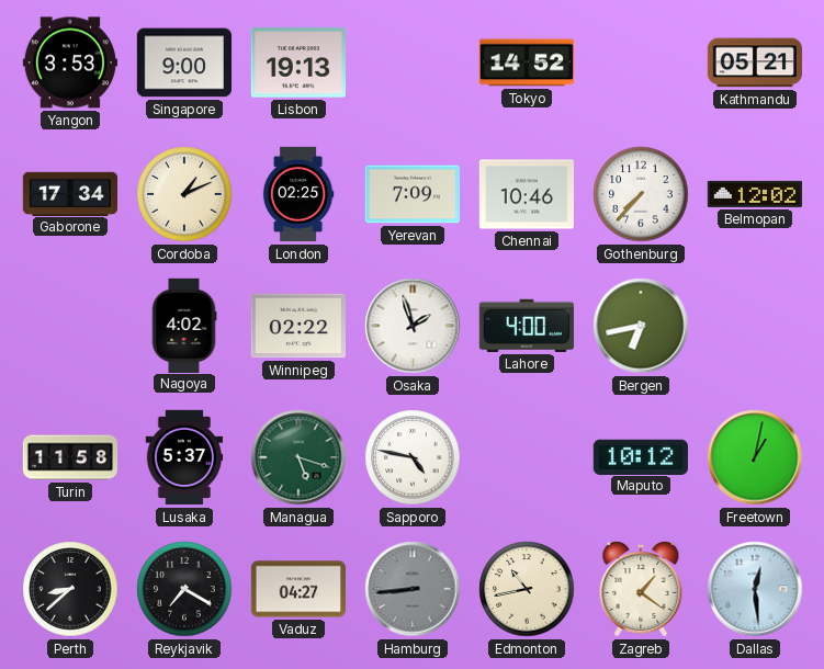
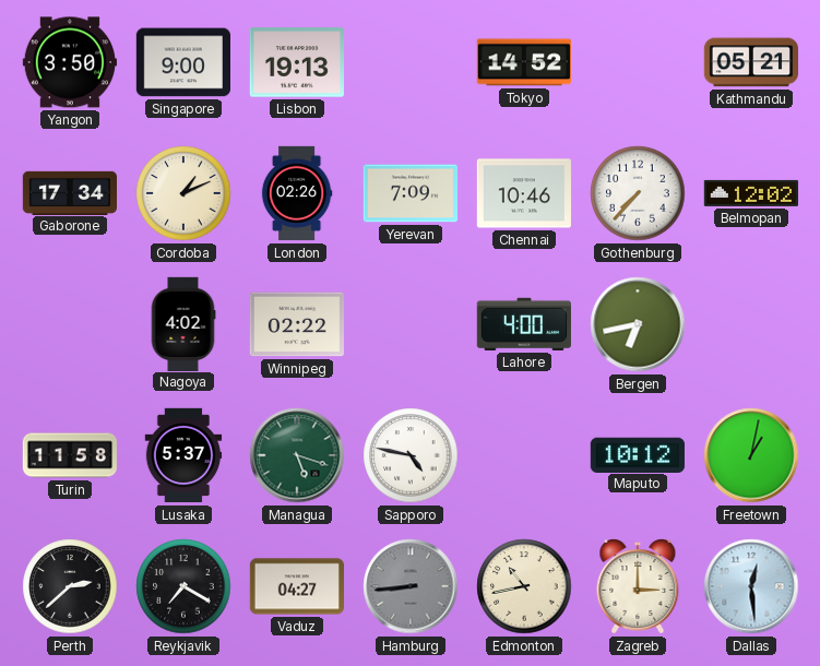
Yangon: 3:53 -> 3:50 (69, 62)
London: 02:25 -> 02:26 (297, 193)
Osaka: 1:57 -> none (413, 326)
Perth: 8:38 -> 2:38 (70, 586)
Zagreb: 1:21 -> 3:00 (638, 586)
